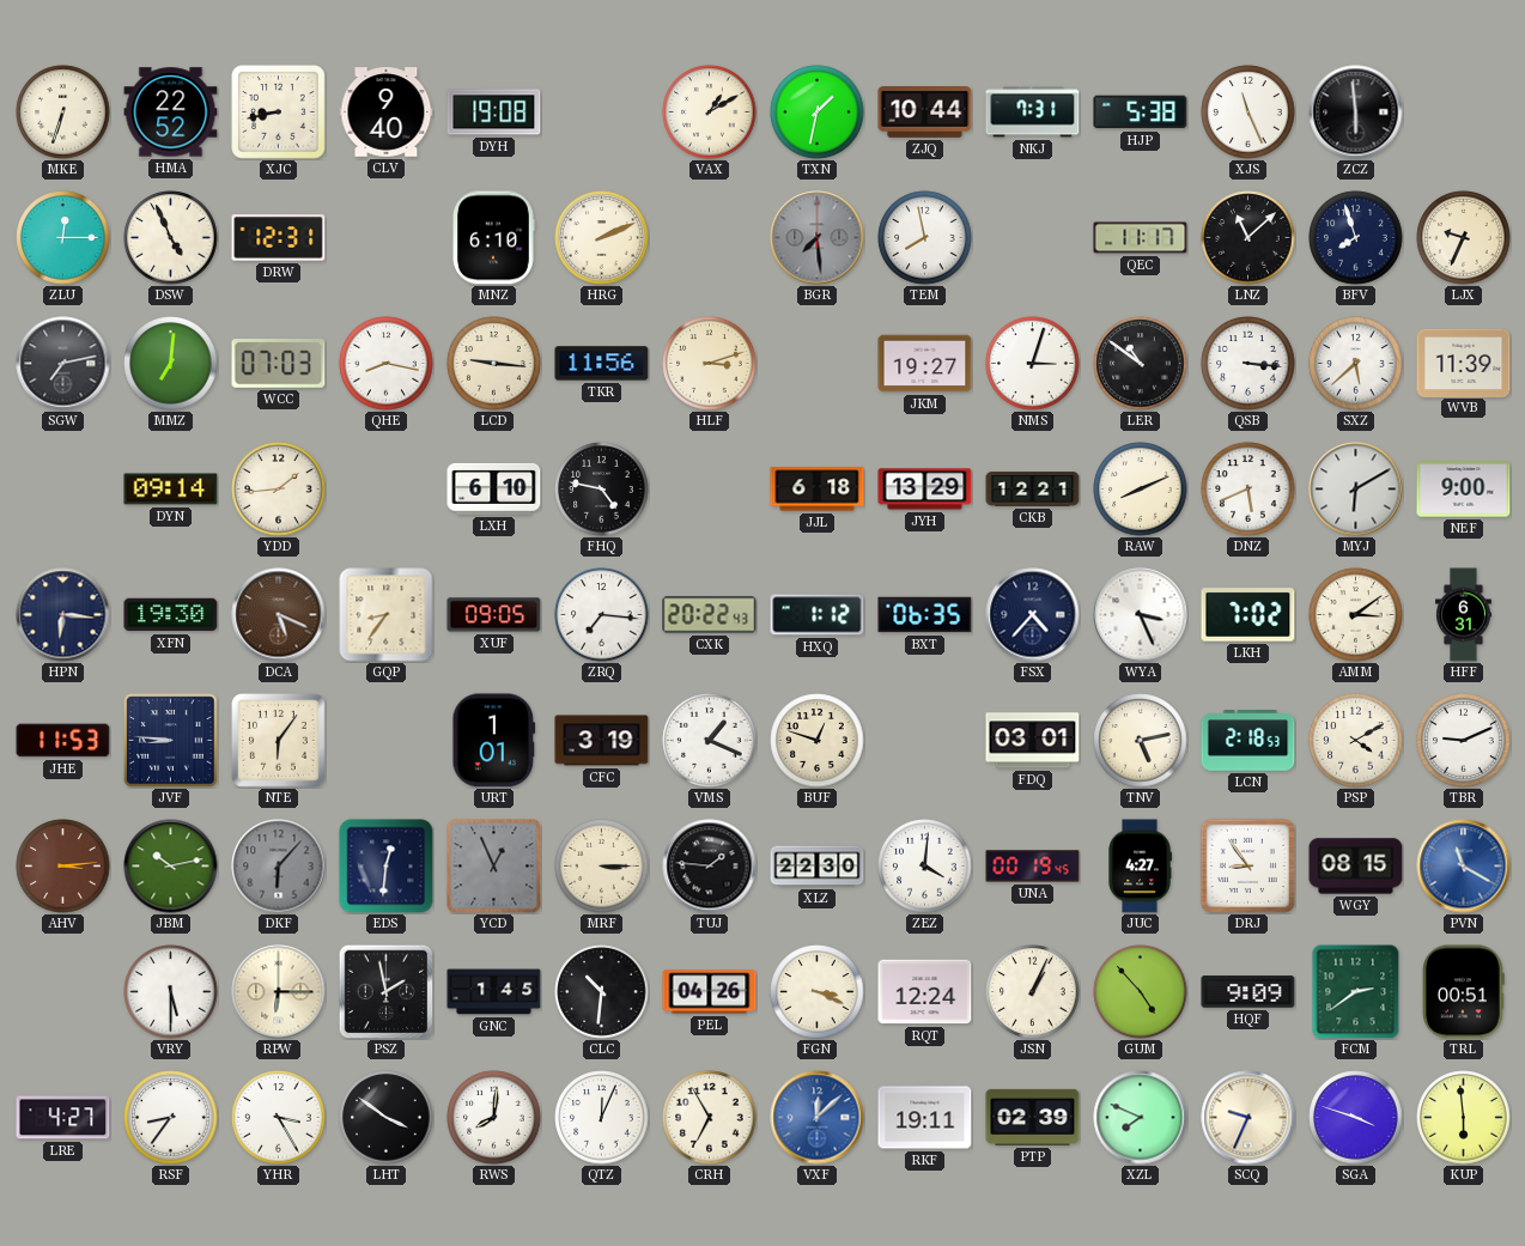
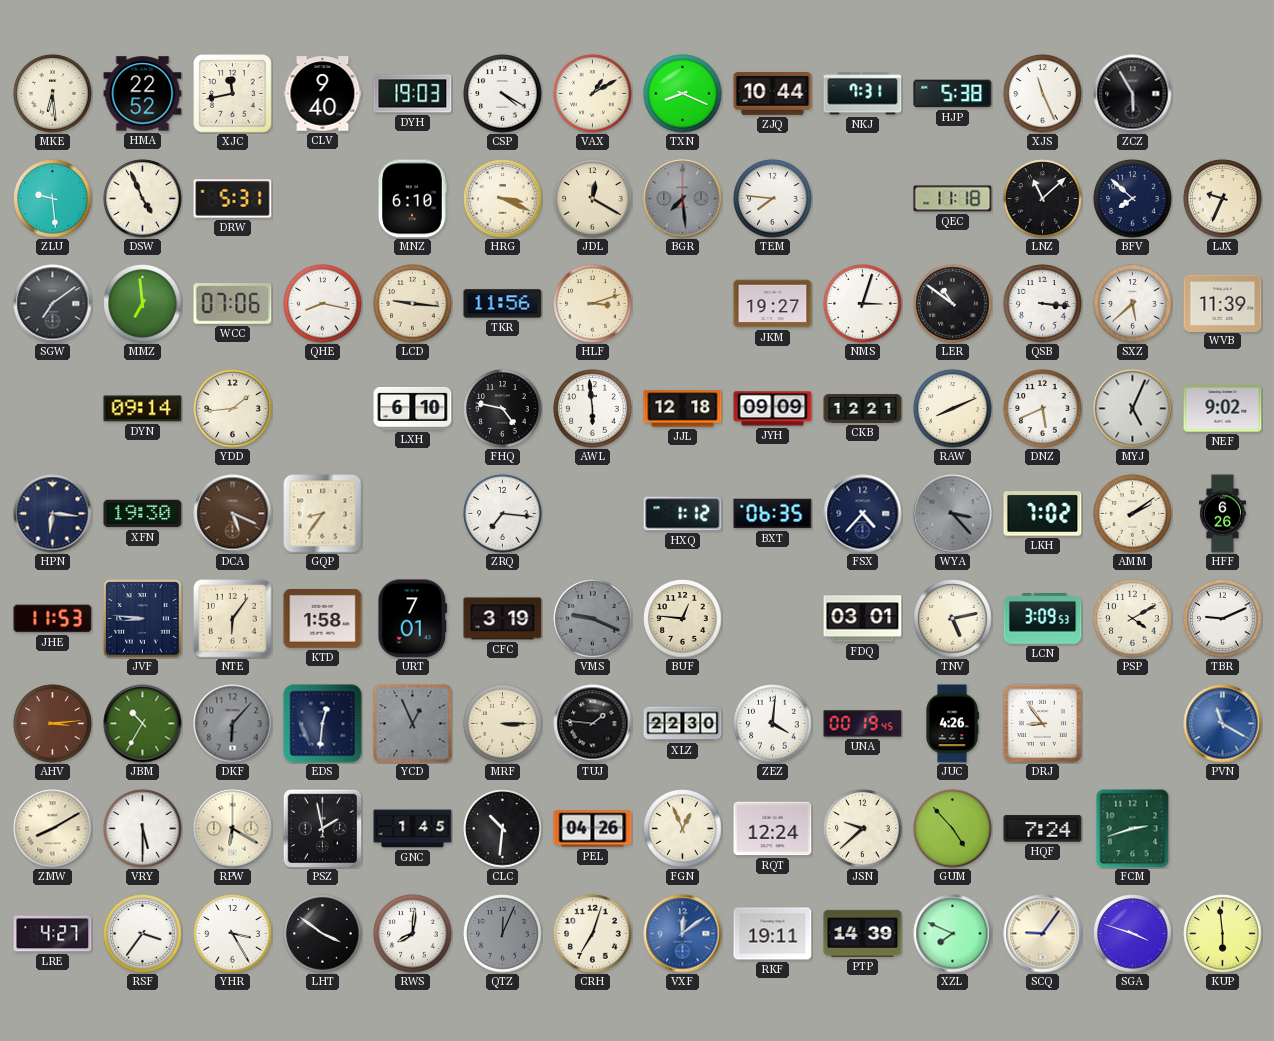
MKE: 6:33 -> 6:29 (53, 94)
XJC: 8:43 -> 11:43 (233, 94)
DYH: 19:08 -> 19:03 (413, 94)
CSP: none -> 4:20 (503, 94)
TXN: 1:32 -> 8:19 (683, 94)
ZCZ: 5:59 -> 5:55 (1133, 94)
ZLU: 12:15 -> 9:29 (53, 199)
DRW: 12:31 -> 5:31 (233, 199)
HRG: 2:11 -> 3:19 (503, 199)
JDL: none -> 12:20 (593, 199)
TEM: 7:58 -> 7:46 (773, 199)
QEC: 11:17 -> 11:18 (953, 199)
BFV: 7:57 -> 7:52 (1133, 199)
SGW: 7:13 -> 7:09 (53, 304)
MMZ: 7:01 -> 6:59 (143, 304)
WCC: 07:03 -> 07:06 (233, 304)
AWL: none -> 5:59 (593, 409)
JJL: 6:18 -> 12:18 (683, 409)
JYH: 13:29 -> 09:09 (773, 409)
MYJ: 6:10 -> 5:04 (1133, 409)
NEF: 9:00 -> 9:02 (1223, 409)
XUF: 09:05 -> none (494, 615)
CXK: 20:22 -> none (710, 615)
WYA: 3:26 -> 3:23 (953, 514)
WYA dial: white -> grey (953, 514)
AMM: 3:09 -> 2:09 (1133, 514)
HFF: 6:31 -> 6:26 (1223, 514)
KTD: none -> 1:58 (323, 619)
URT: 1:01 -> 7:01 (413, 619)
VMS: 1:19 -> 9:19 (593, 619)
VMS dial: white -> grey (593, 619)
BUF: 12:48 -> 12:46 (683, 619)
LCN: 2:18 -> 3:09 (1043, 619)
JBM: 10:13 -> 10:35 (143, 724)
JUC: 4:27 -> 4:26 (952, 724)
WGY: 08:15 -> none (1356, 867)
ZMW: none -> 8:10 (53, 829)
RPW: 6:15 -> 6:20 (233, 829)
FGN: 3:19 -> 12:56 (683, 829)
JSN: 1:04 -> 9:38 (863, 829)
HQF: 9:09 -> 7:24 (1043, 829)
FCM: 2:39 -> 2:42 (1133, 829)
TRL: 00:51 -> none (1464, 992)
RSF: 8:36 -> 3:36 (143, 934)
QTZ dial: white -> grey (503, 934)
CRH: 6:55 -> 7:03 (593, 934)
VXF: 12:08 -> 12:09 (683, 934)
PTP: 02:39 -> 14:39 (863, 933)
SCQ: 9:34 -> 9:06 (1043, 934)
